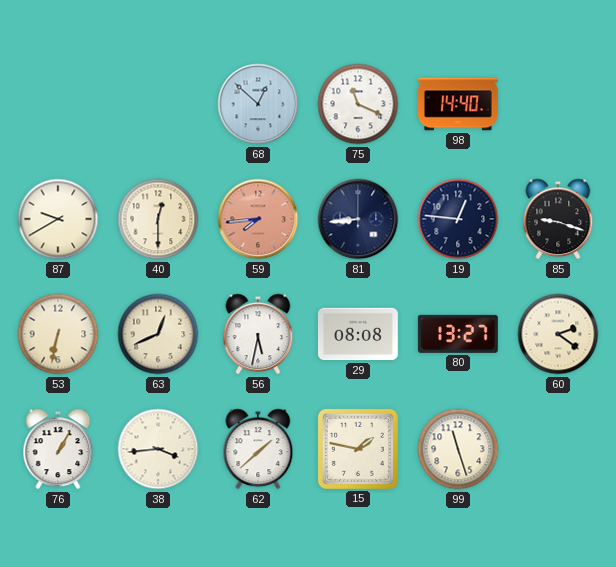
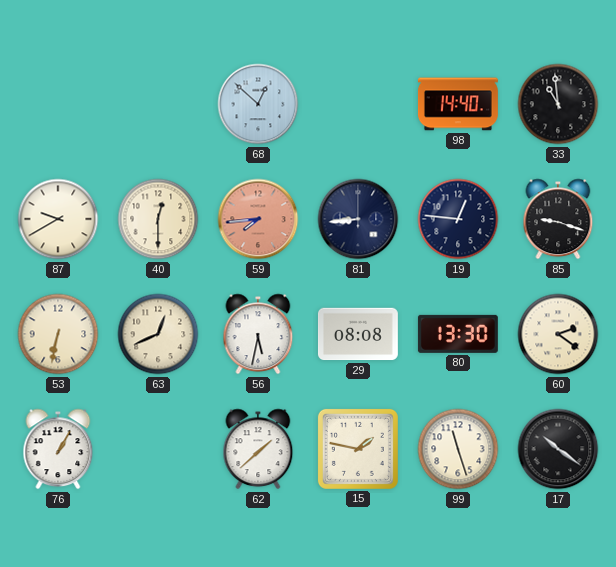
75: 11:19 -> none (358, 104)
33: none -> 10:59 (558, 104)
80: 13:27 -> 13:30 (458, 334)
38: 3:44 -> none (158, 449)
17: none -> 10:21 (558, 449)
